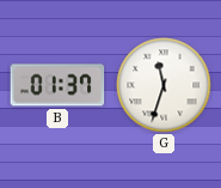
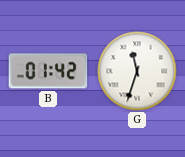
B: 01:37 -> 01:42 (48, 71)
